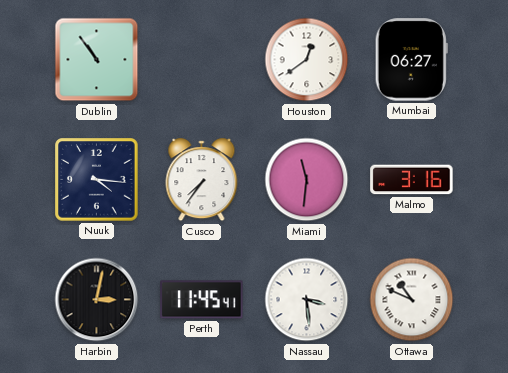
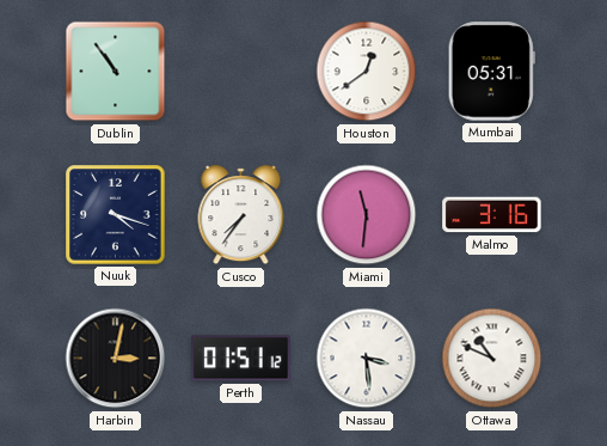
Mumbai: 06:27 -> 05:31 (491, 72)
Nuuk: 4:16 -> 4:18 (116, 215)
Perth: 11:45 -> 01:51 (241, 359)
